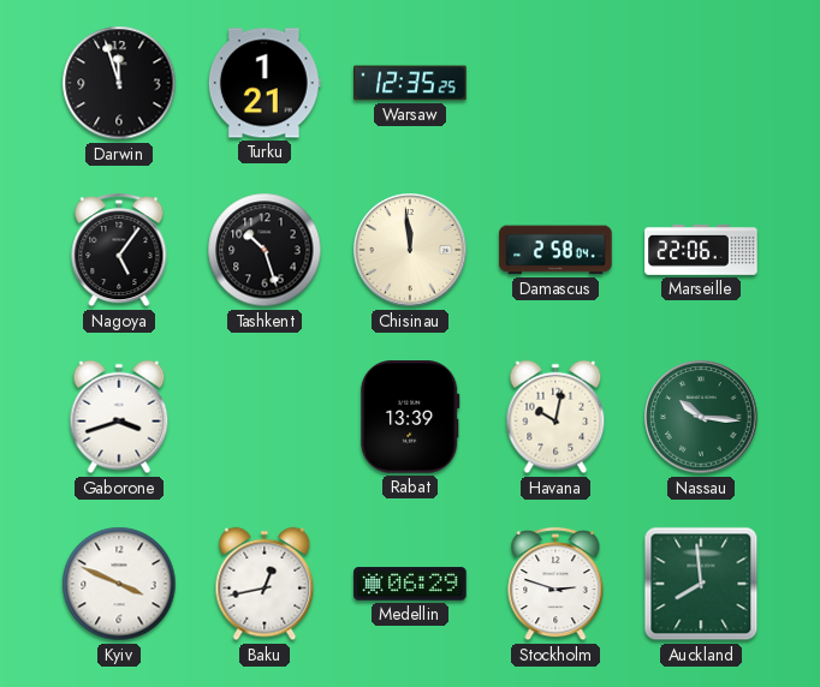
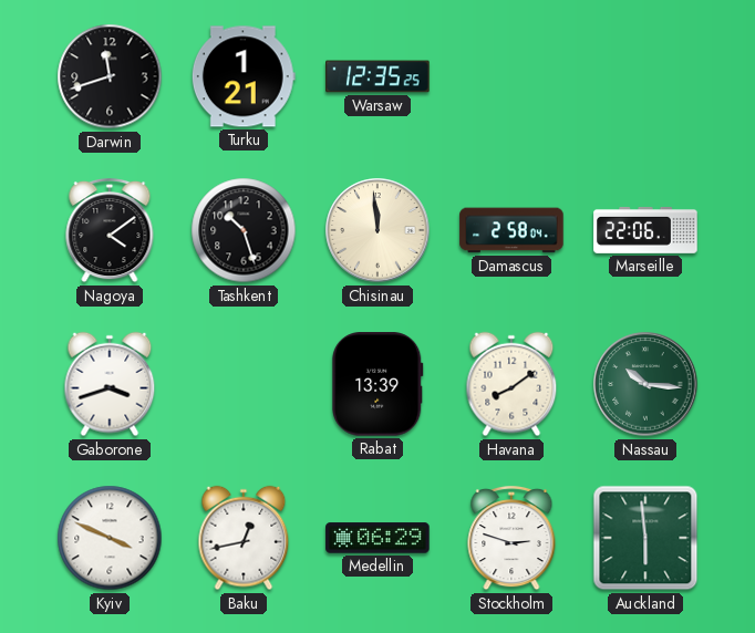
Darwin: 11:57 -> 11:42 (110, 76)
Nagoya: 5:06 -> 4:09 (110, 230)
Havana: 10:02 -> 8:09 (511, 384)
Auckland: 7:59 -> 5:59 (645, 538)
